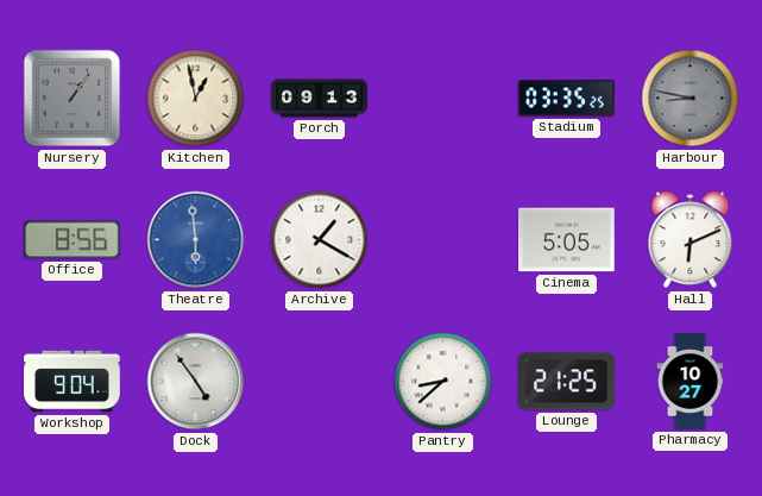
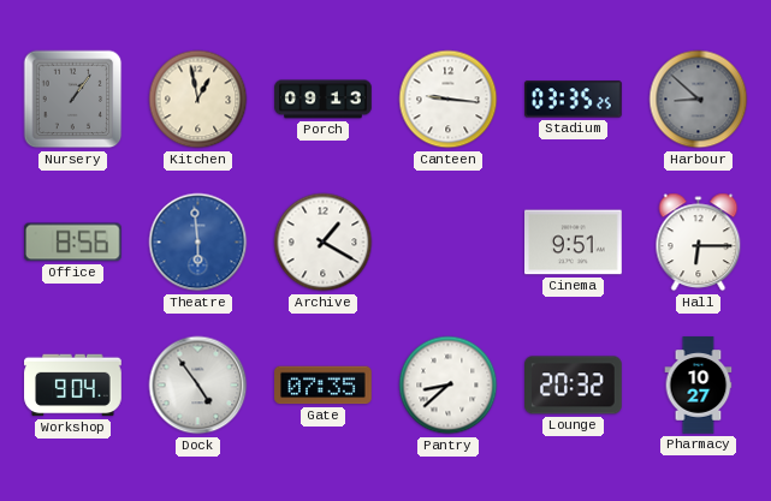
Canteen: none -> 9:16 (449, 100)
Harbour: 8:47 -> 8:52 (699, 100)
Cinema: 5:05 -> 9:51 (574, 243)
Hall: 6:11 -> 6:15 (699, 243)
Gate: none -> 07:35 (324, 386)
Lounge: 21:25 -> 20:32 (574, 386)
